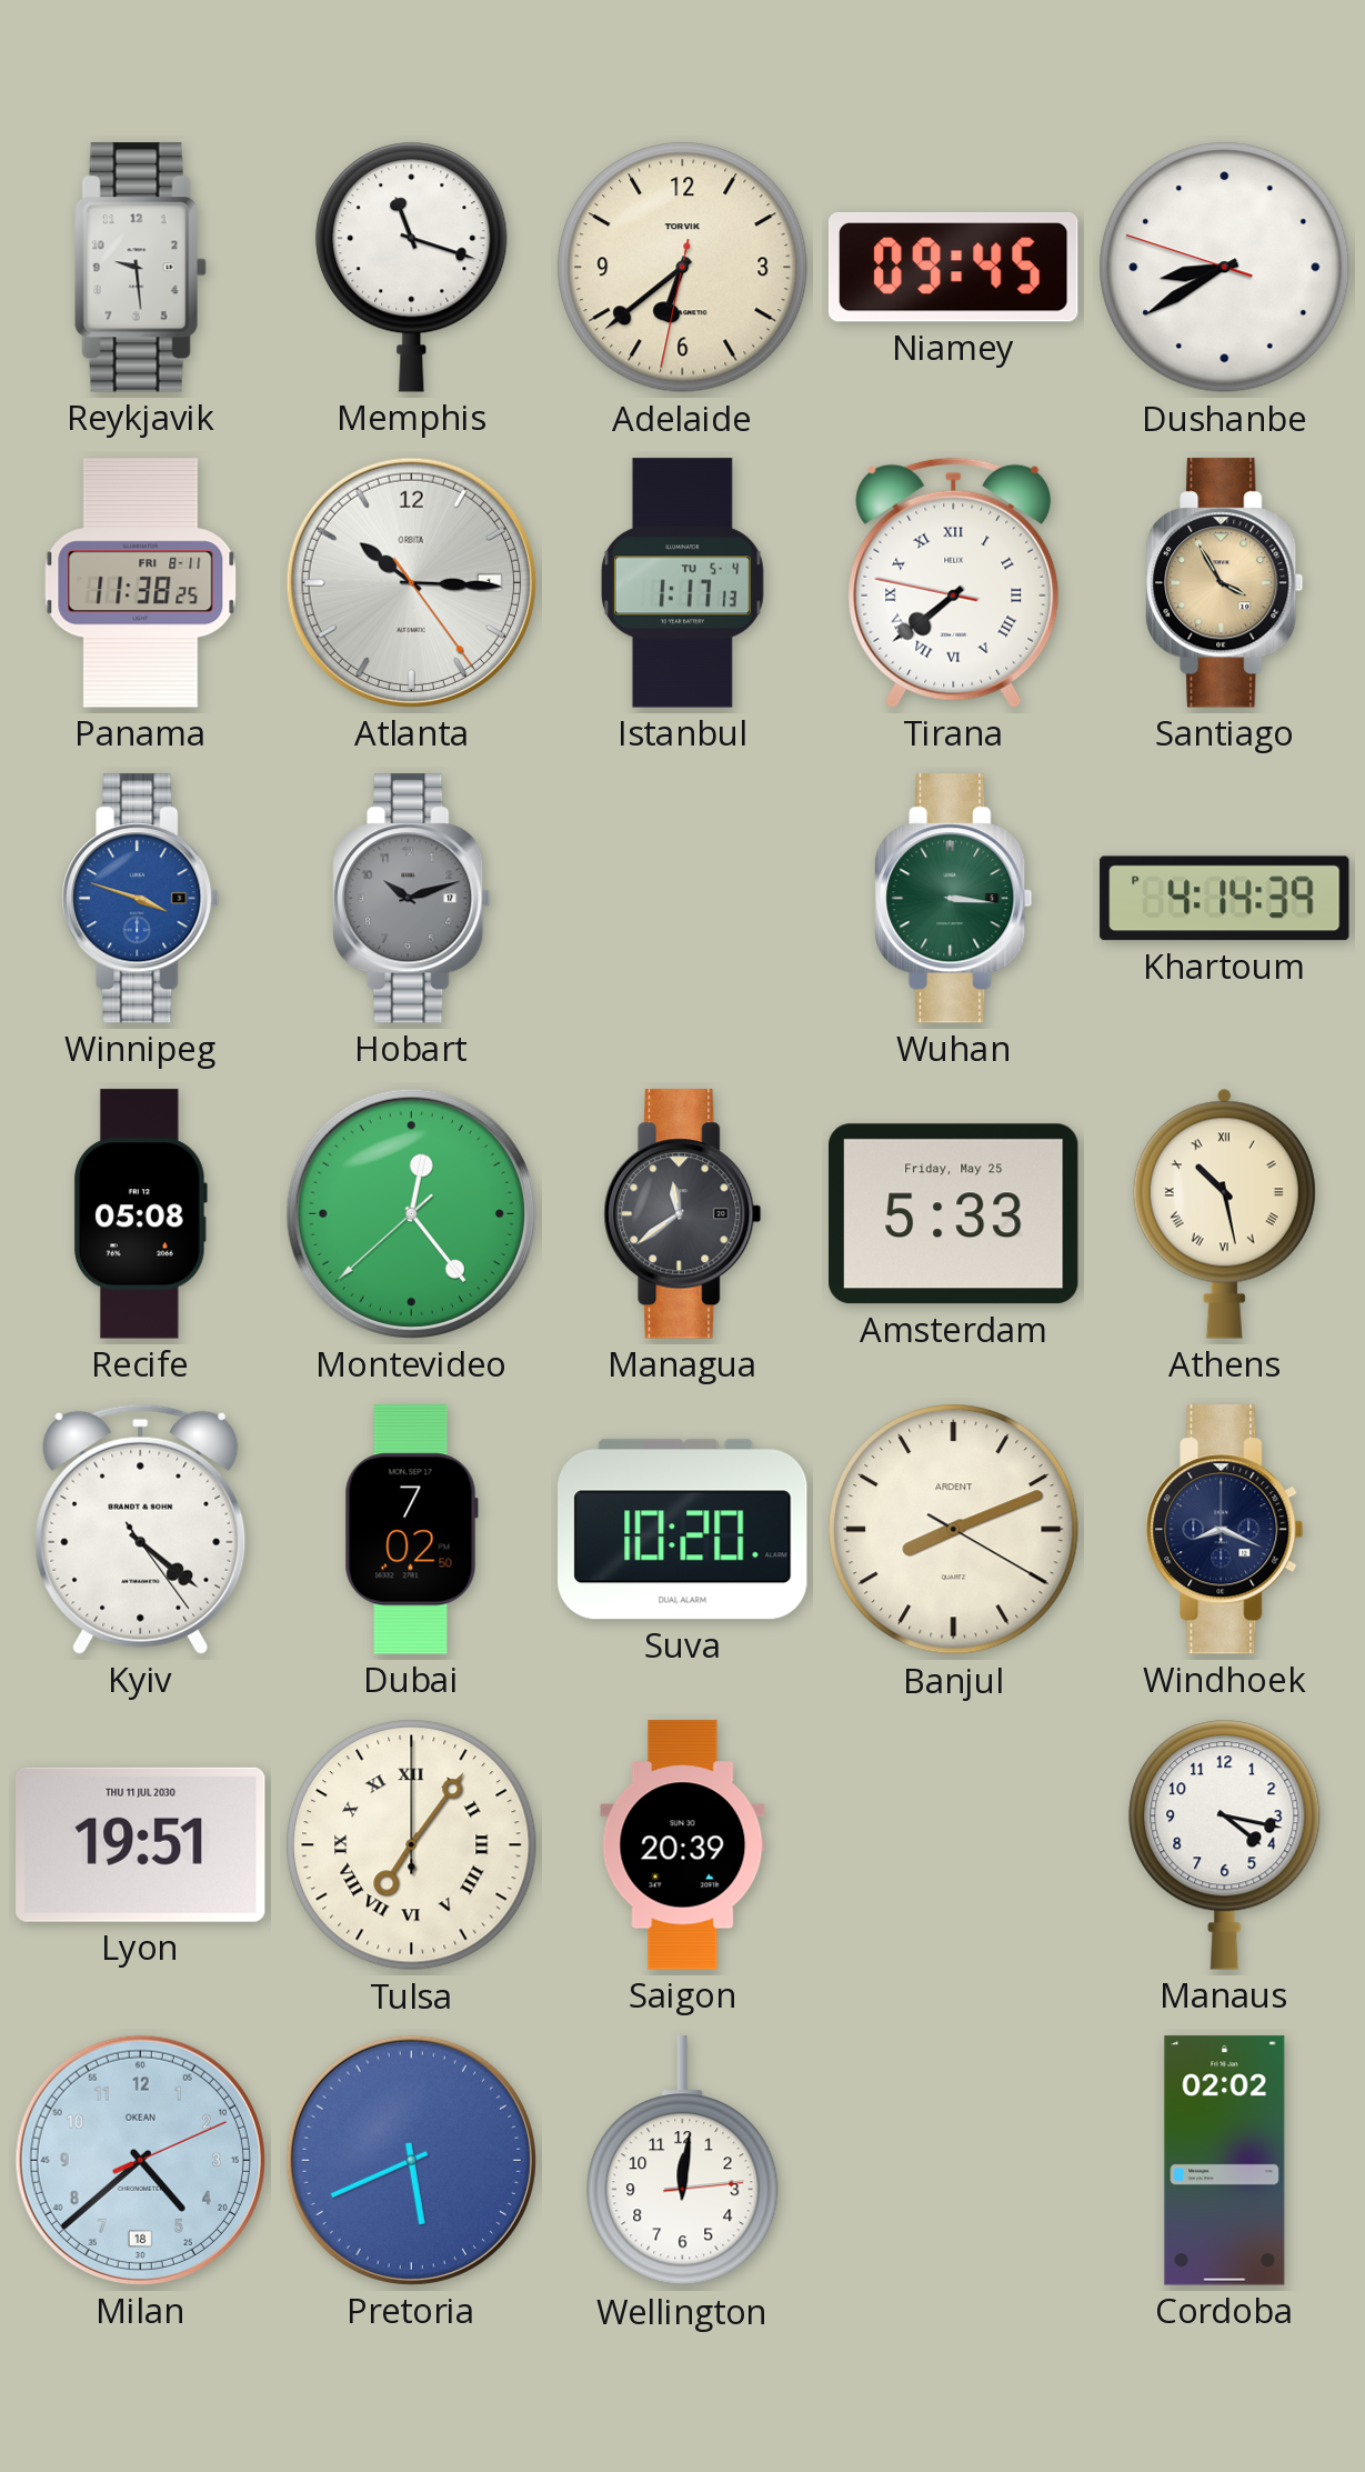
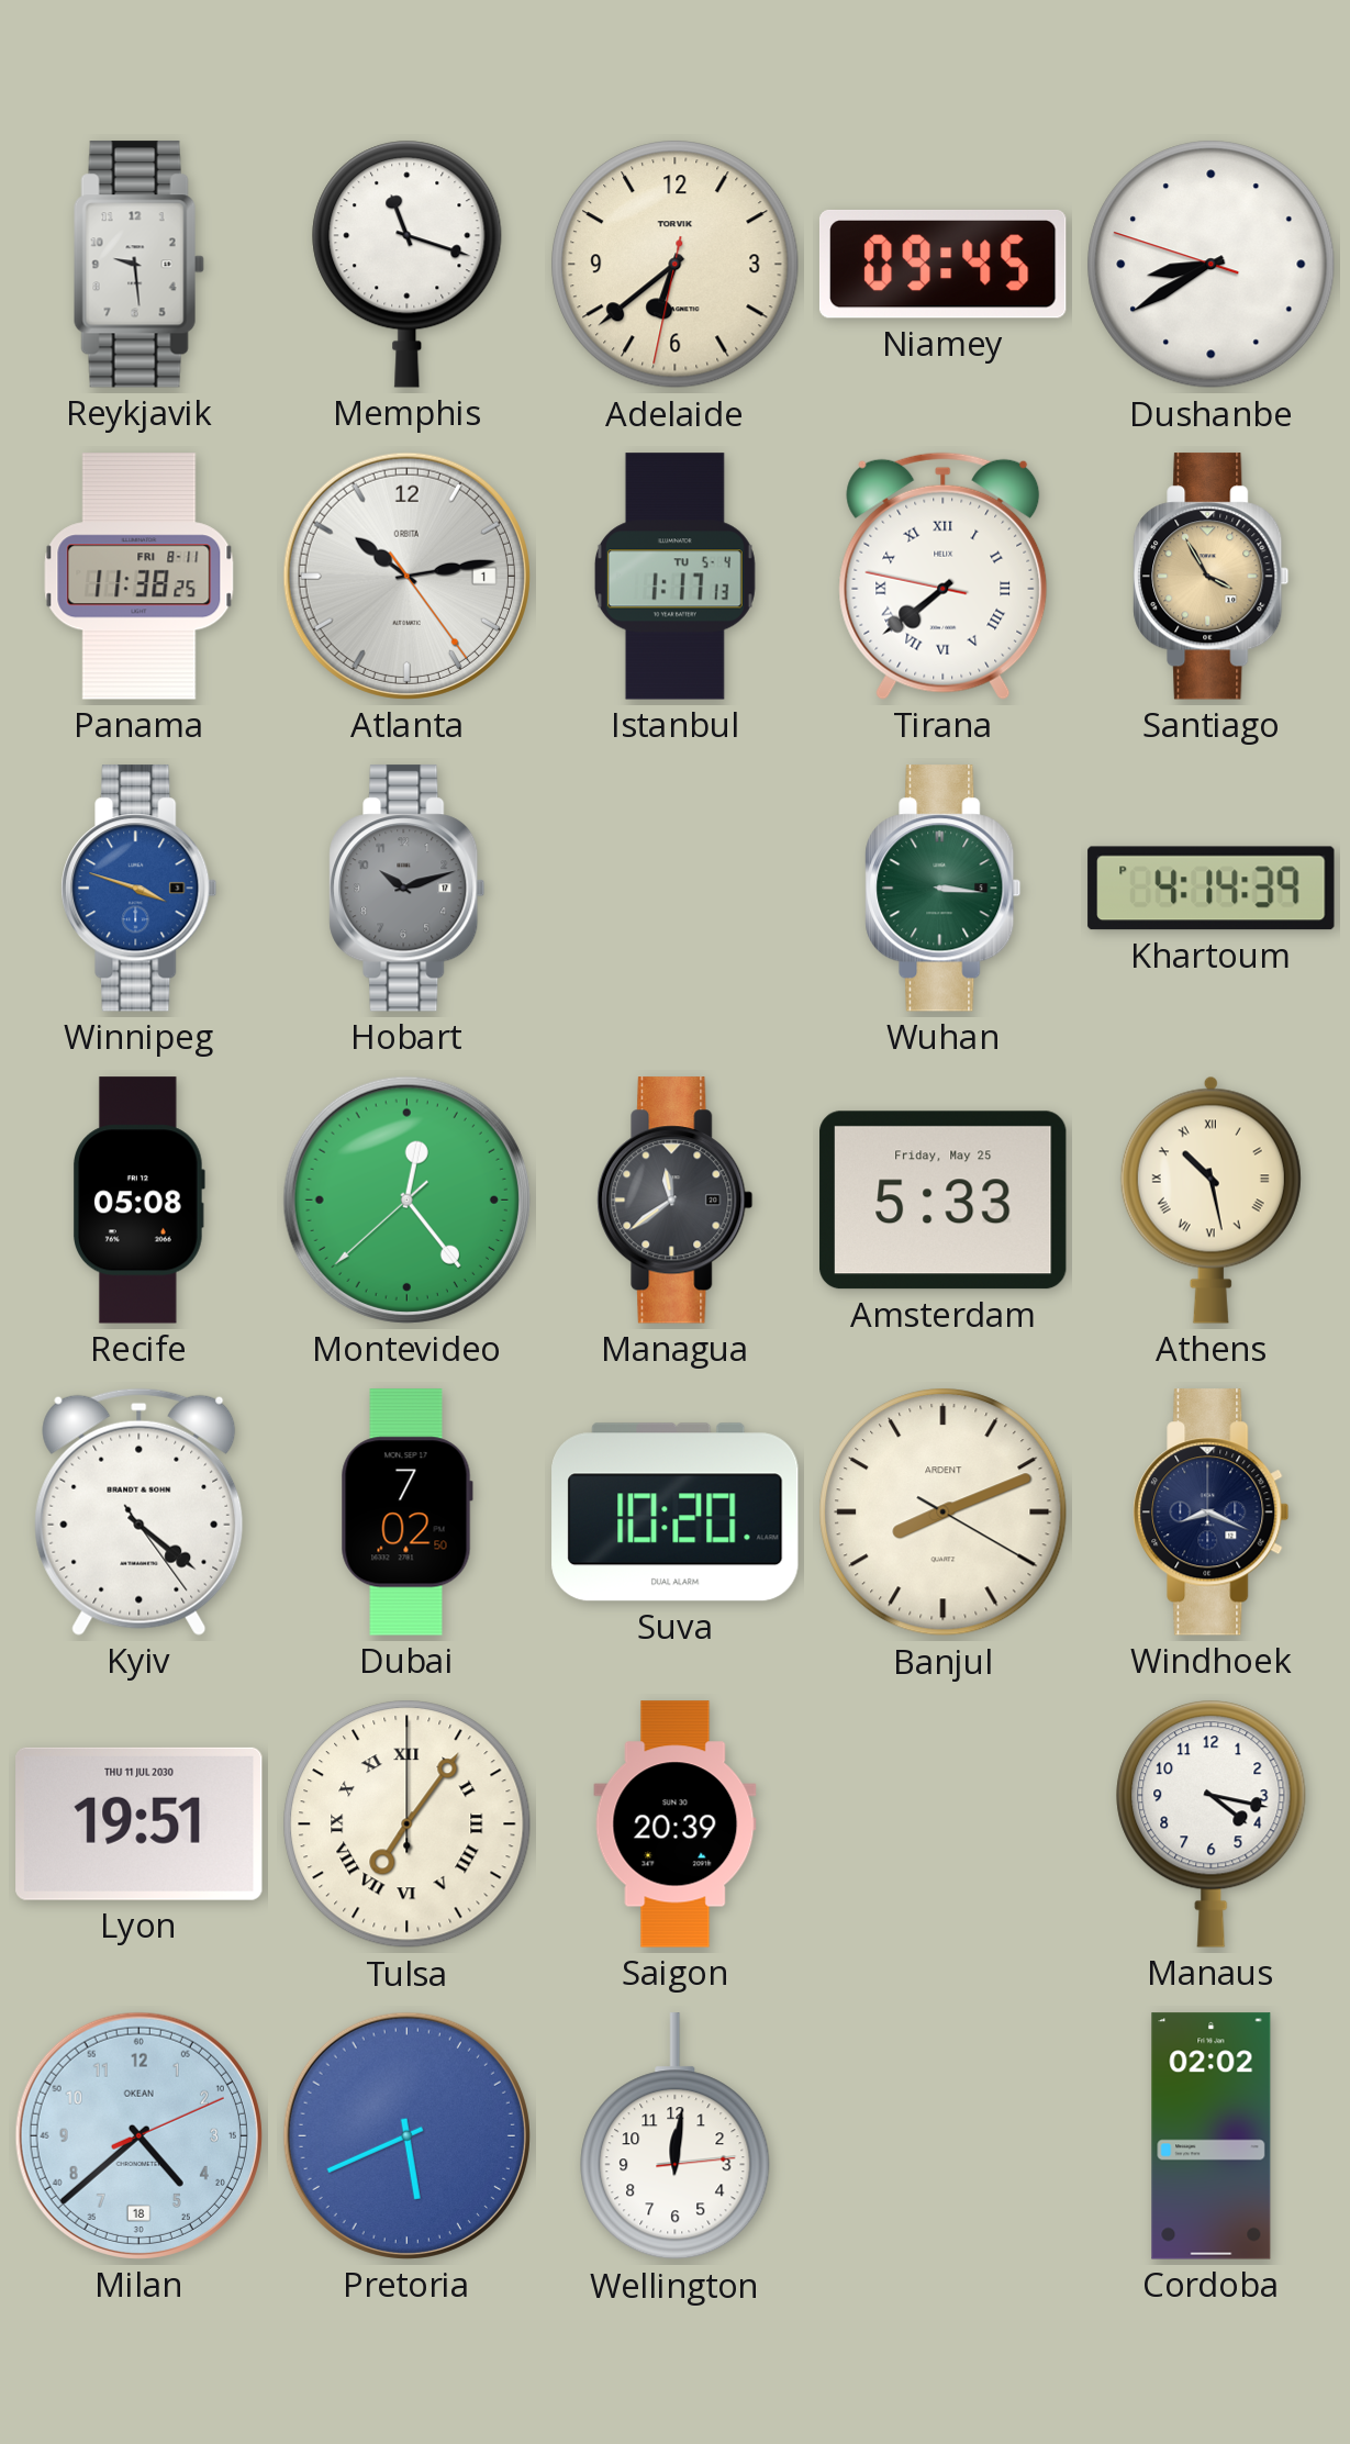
Atlanta: 10:15 -> 10:13 (406, 576)
